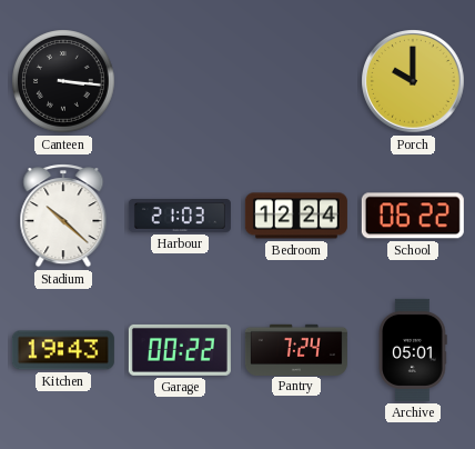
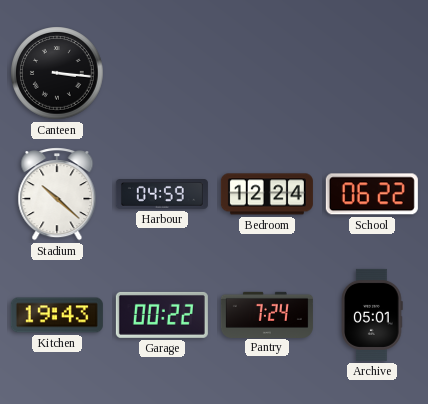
Porch: 10:00 -> none (414, 82)
Harbour: 21:03 -> 04:59 (162, 194)
